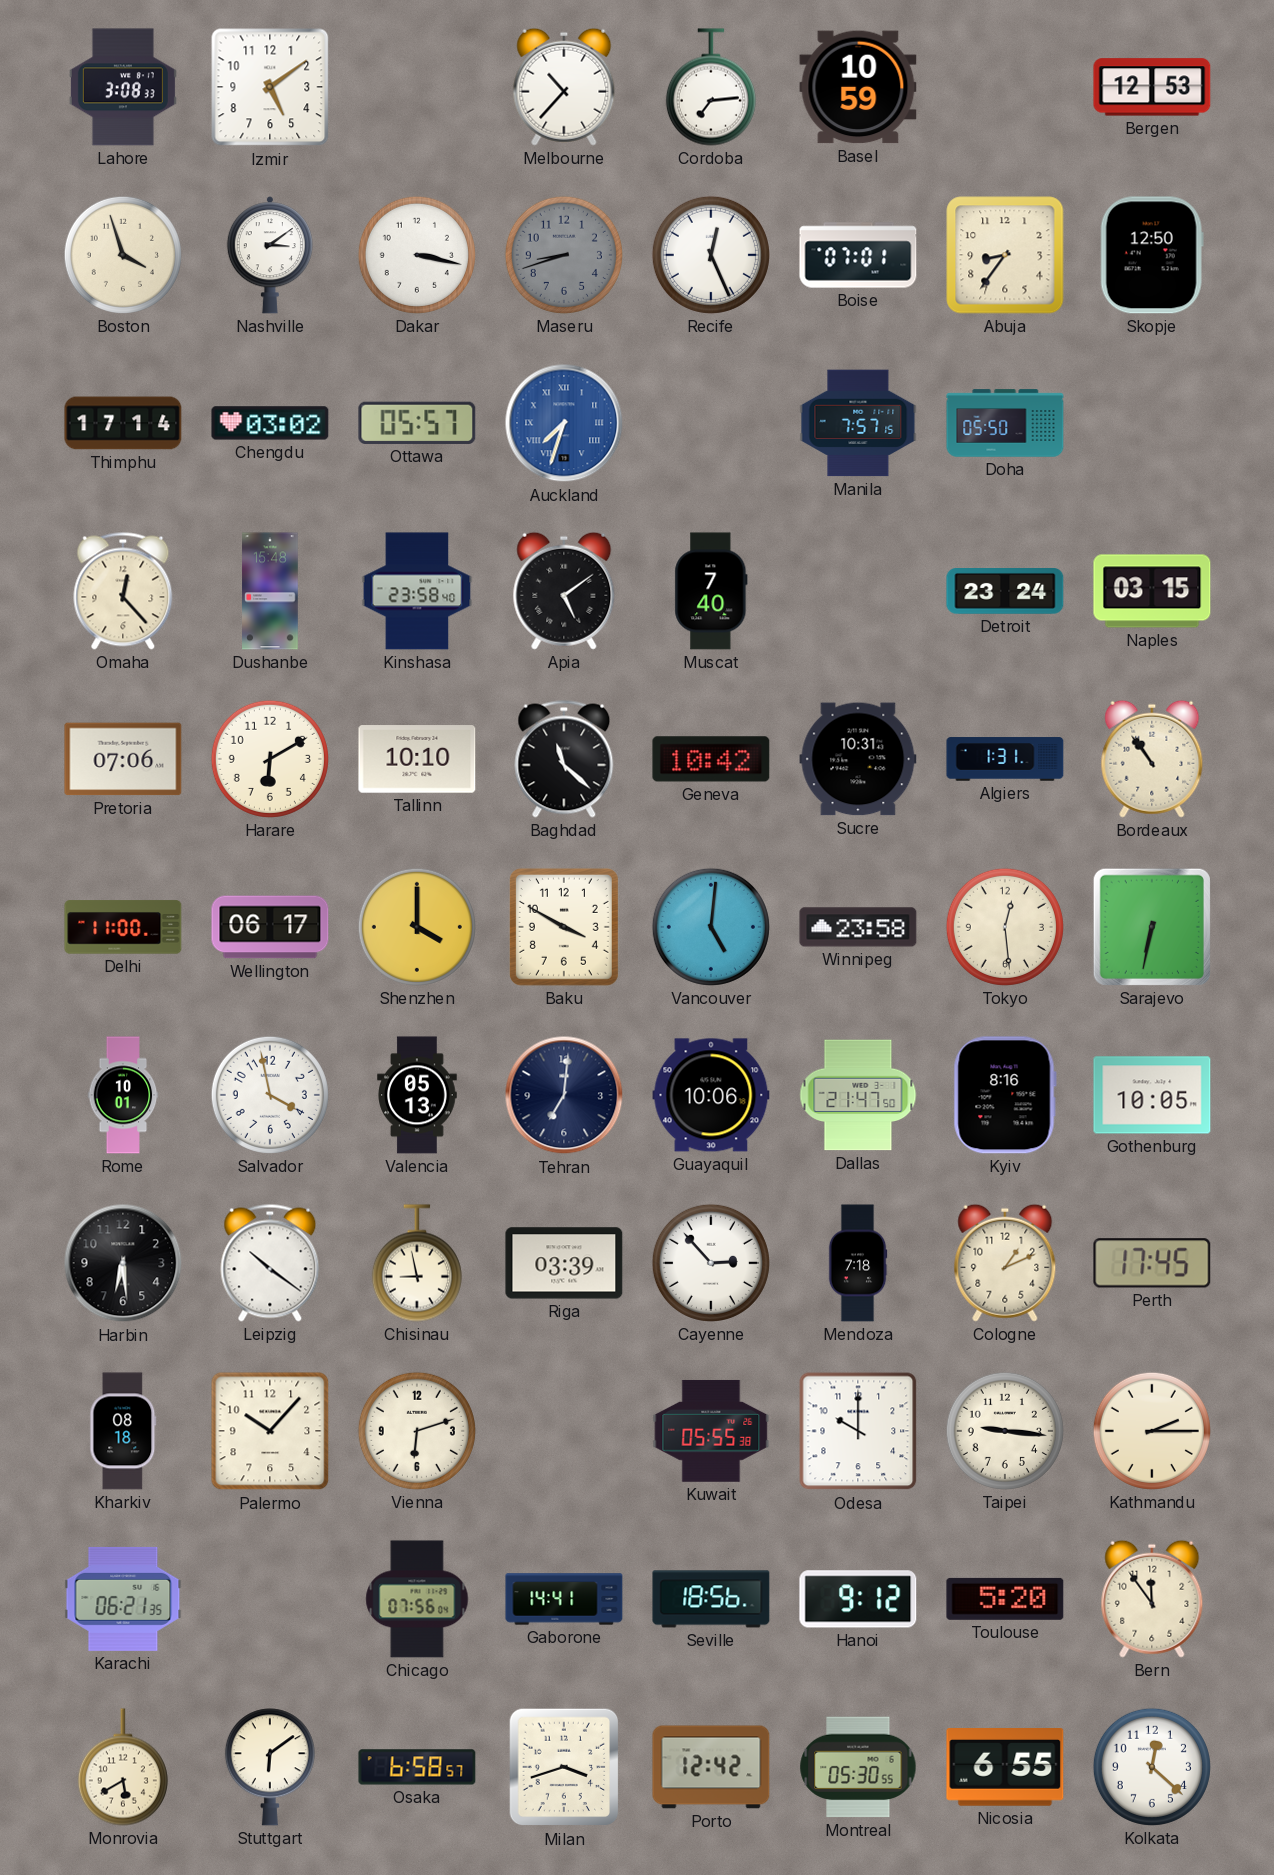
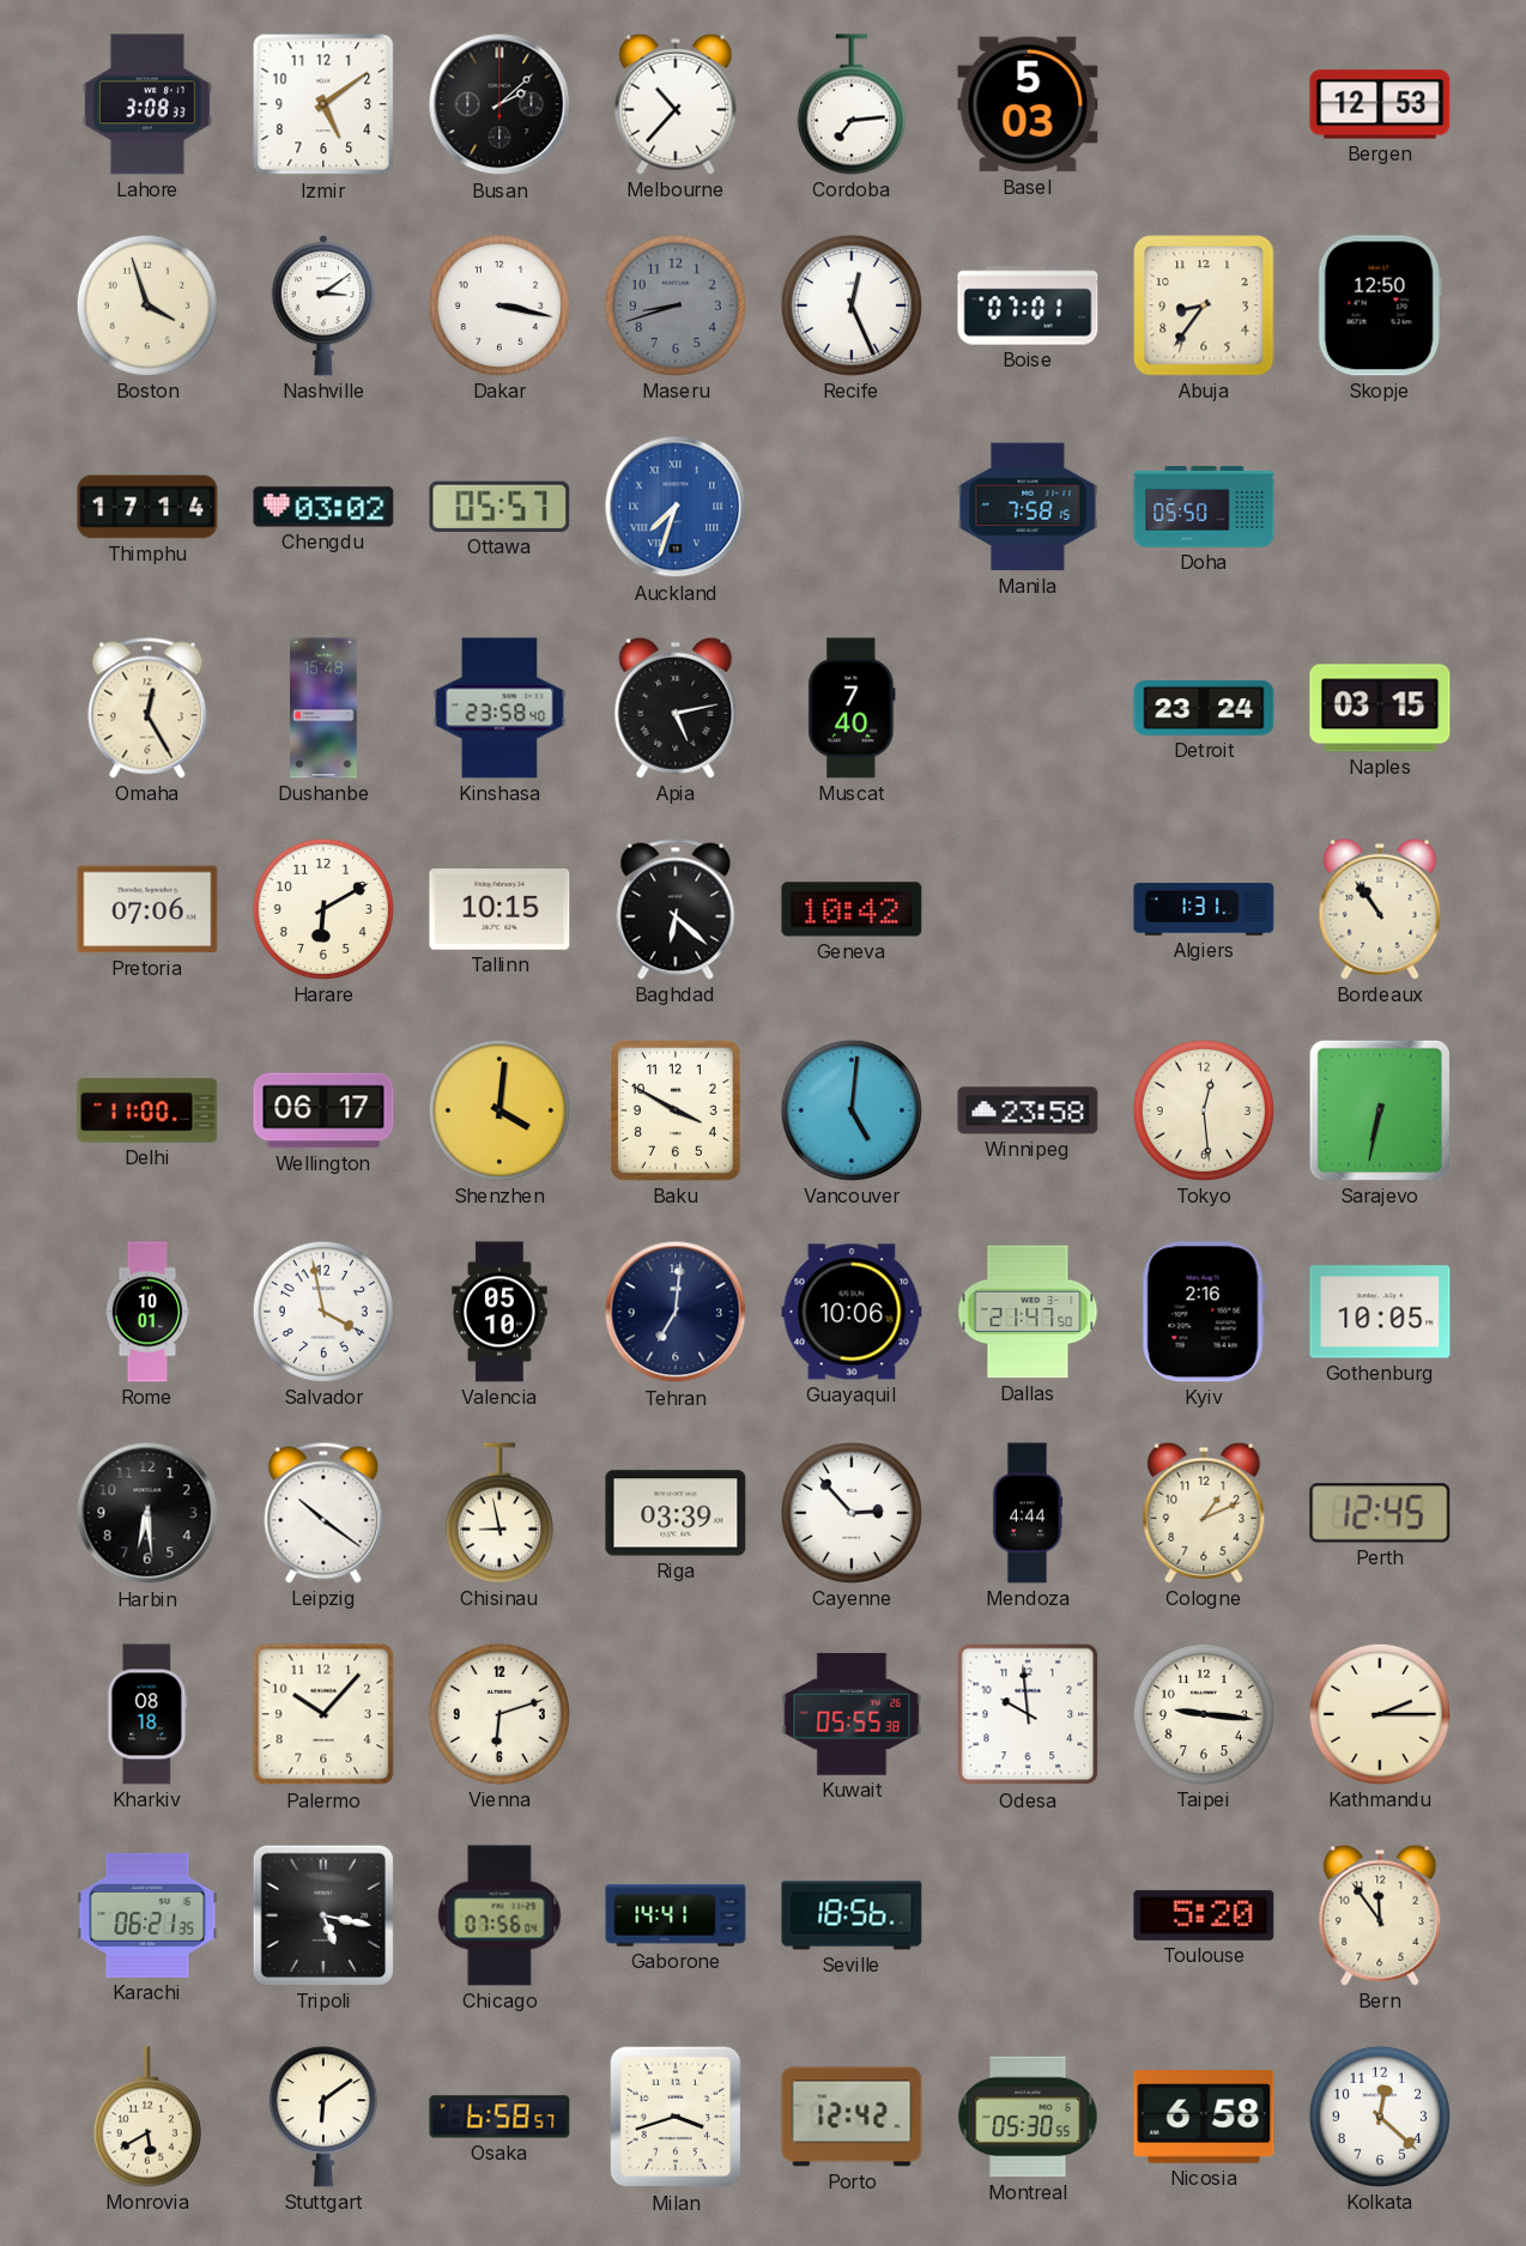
Busan: none -> 2:08 (499, 104)
Basel: 10:59 -> 5:03 (1028, 104)
Manila: 7:57 -> 7:58 (1028, 507)
Omaha: 12:23 -> 12:25 (147, 708)
Apia: 5:09 -> 5:13 (676, 708)
Tallinn: 10:10 -> 10:15 (499, 909)
Baghdad: 11:22 -> 6:22 (676, 909)
Sucre: 10:31 -> none (858, 759)
Shenzhen: 4:00 -> 4:01 (499, 1110)
Valencia: 05:13 -> 05:10 (499, 1312)
Kyiv: 8:16 -> 2:16 (1204, 1312)
Mendoza: 7:18 -> 4:44 (1028, 1513)
Perth: 17:45 -> 12:45 (1380, 1513)
Odesa: 10:00 -> 9:59 (1028, 1714)
Tripoli: none -> 5:17 (323, 1915)
Hanoi: 9:12 -> none (858, 1599)
Nicosia: 6:55 -> 6:58 (1204, 2118)
